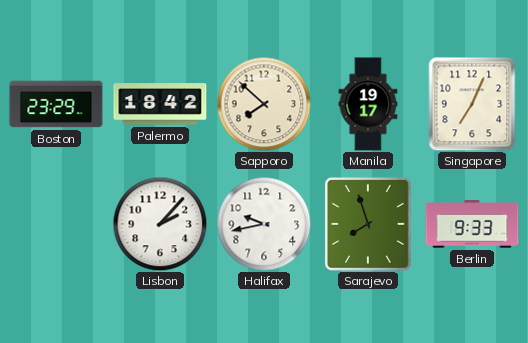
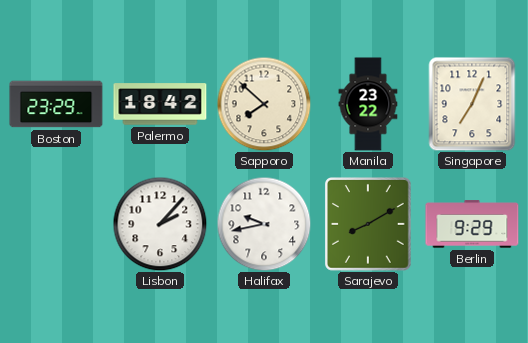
Manila: 19:17 -> 23:22 (368, 104)
Sarajevo: 7:57 -> 8:10 (369, 225)
Berlin: 9:33 -> 9:29 (472, 224)
